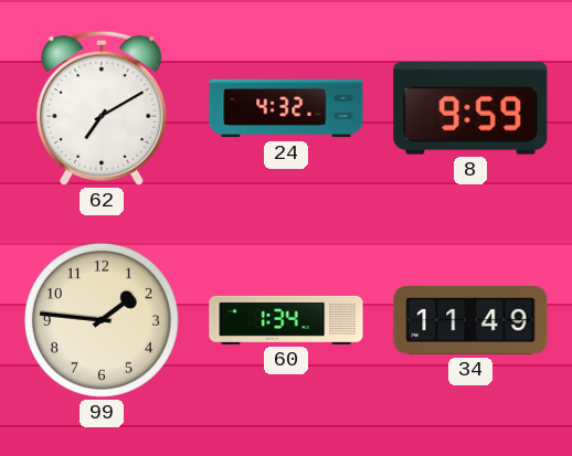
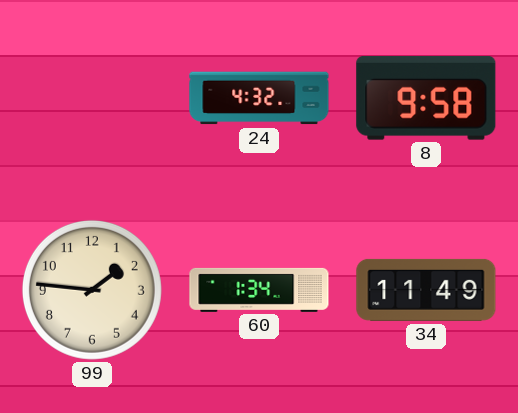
62: 7:10 -> none (102, 108)
8: 9:59 -> 9:58 (426, 98)
